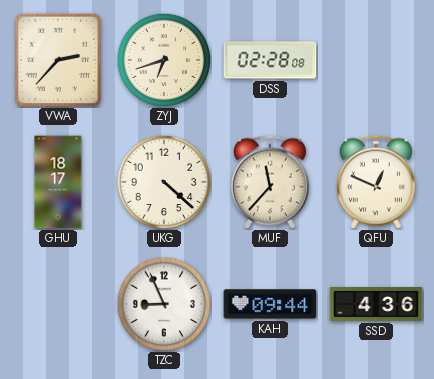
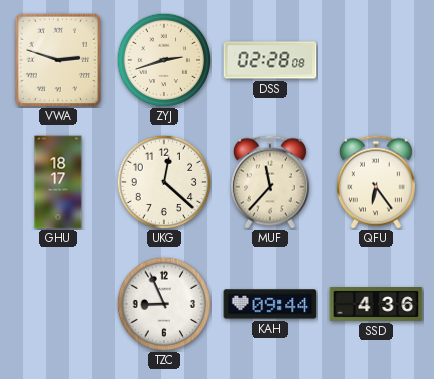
VWA: 2:37 -> 2:48 (58, 60)
ZYJ: 6:42 -> 2:42 (164, 60)
UKG: 4:22 -> 12:22 (164, 182)
QFU: 12:49 -> 6:24 (376, 182)
